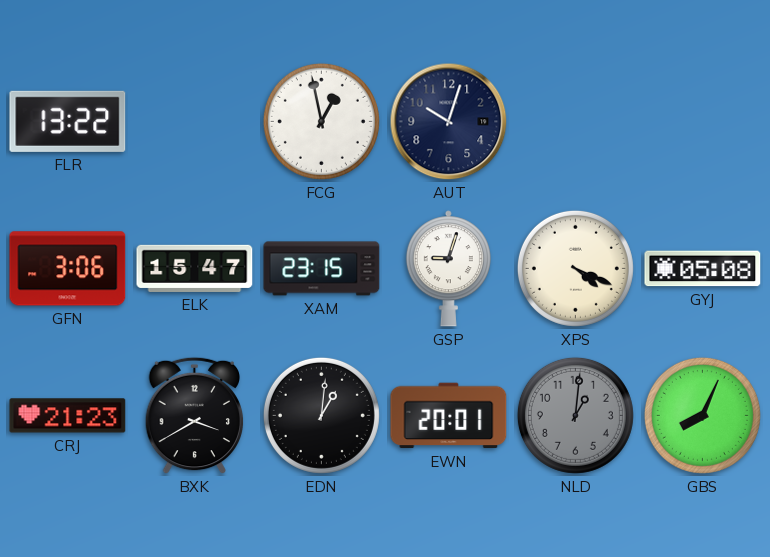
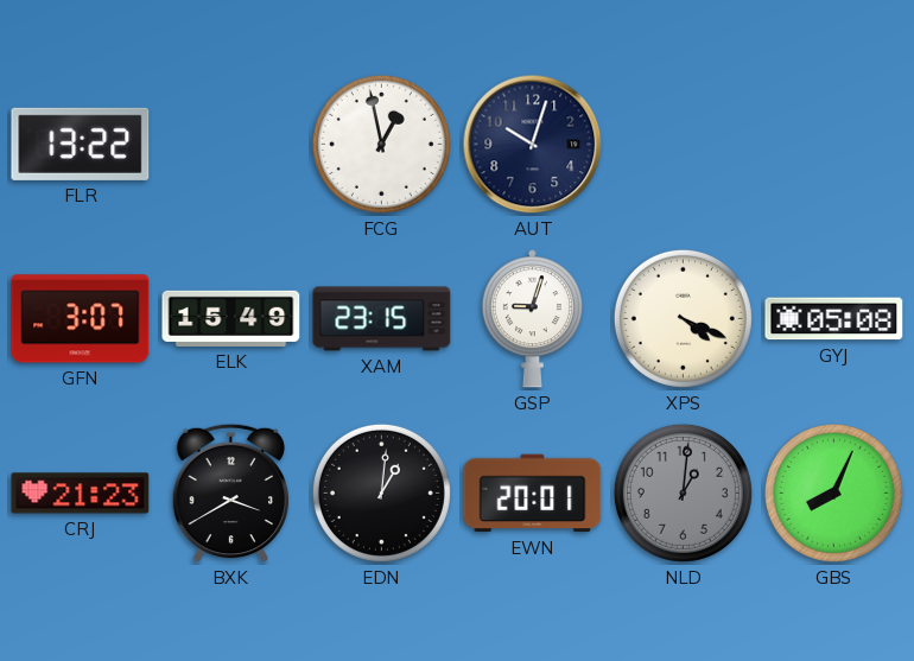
GFN: 3:06 -> 3:07 (81, 319)
ELK: 15:47 -> 15:49 (231, 318)
